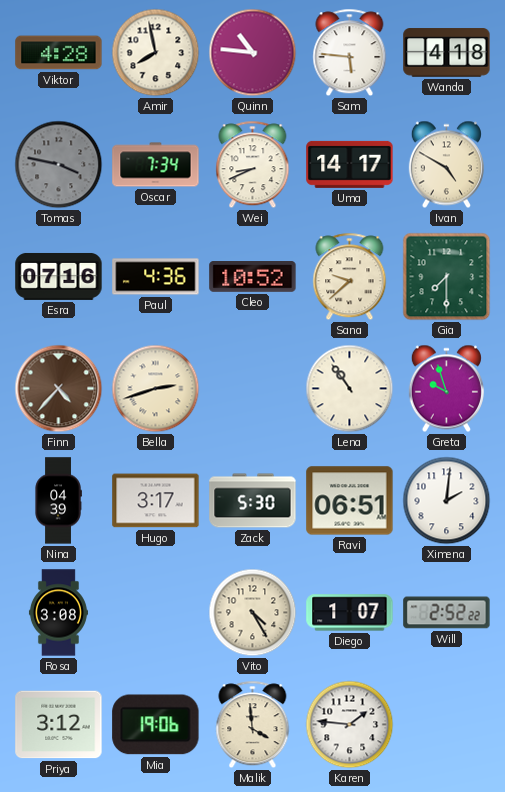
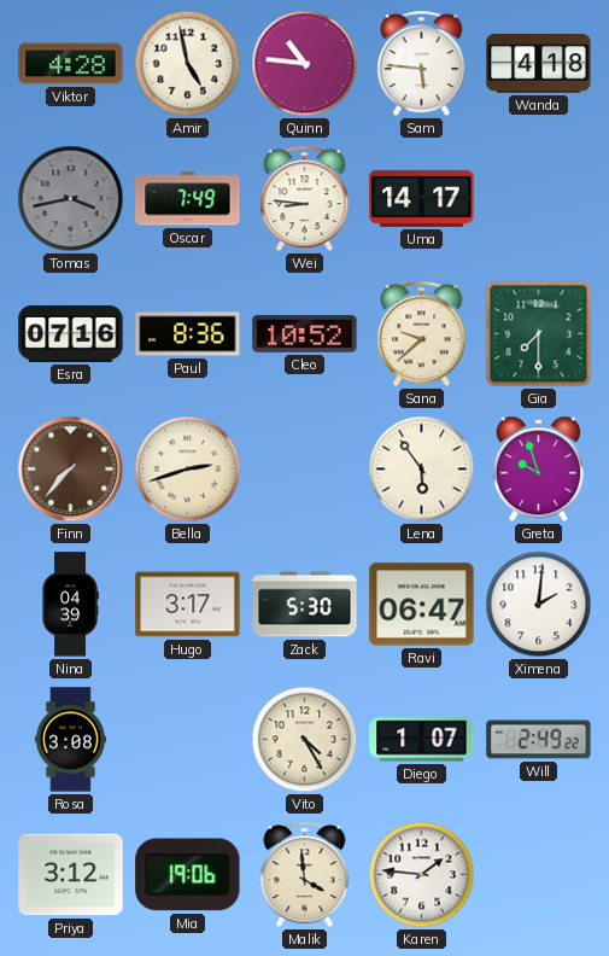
Amir: 7:58 -> 4:58 (188, 64)
Tomas: 3:47 -> 3:43 (71, 199)
Oscar: 7:34 -> 7:49 (188, 199)
Wei: 8:41 -> 8:46 (305, 199)
Ivan: 4:50 -> none (446, 165)
Paul: 4:36 -> 8:36 (188, 334)
Finn: 4:37 -> 7:37 (71, 470)
Lena: 10:54 -> 5:54 (422, 470)
Ravi: 06:51 -> 06:47 (422, 605)
Will: 2:52 -> 2:49 (539, 740)
